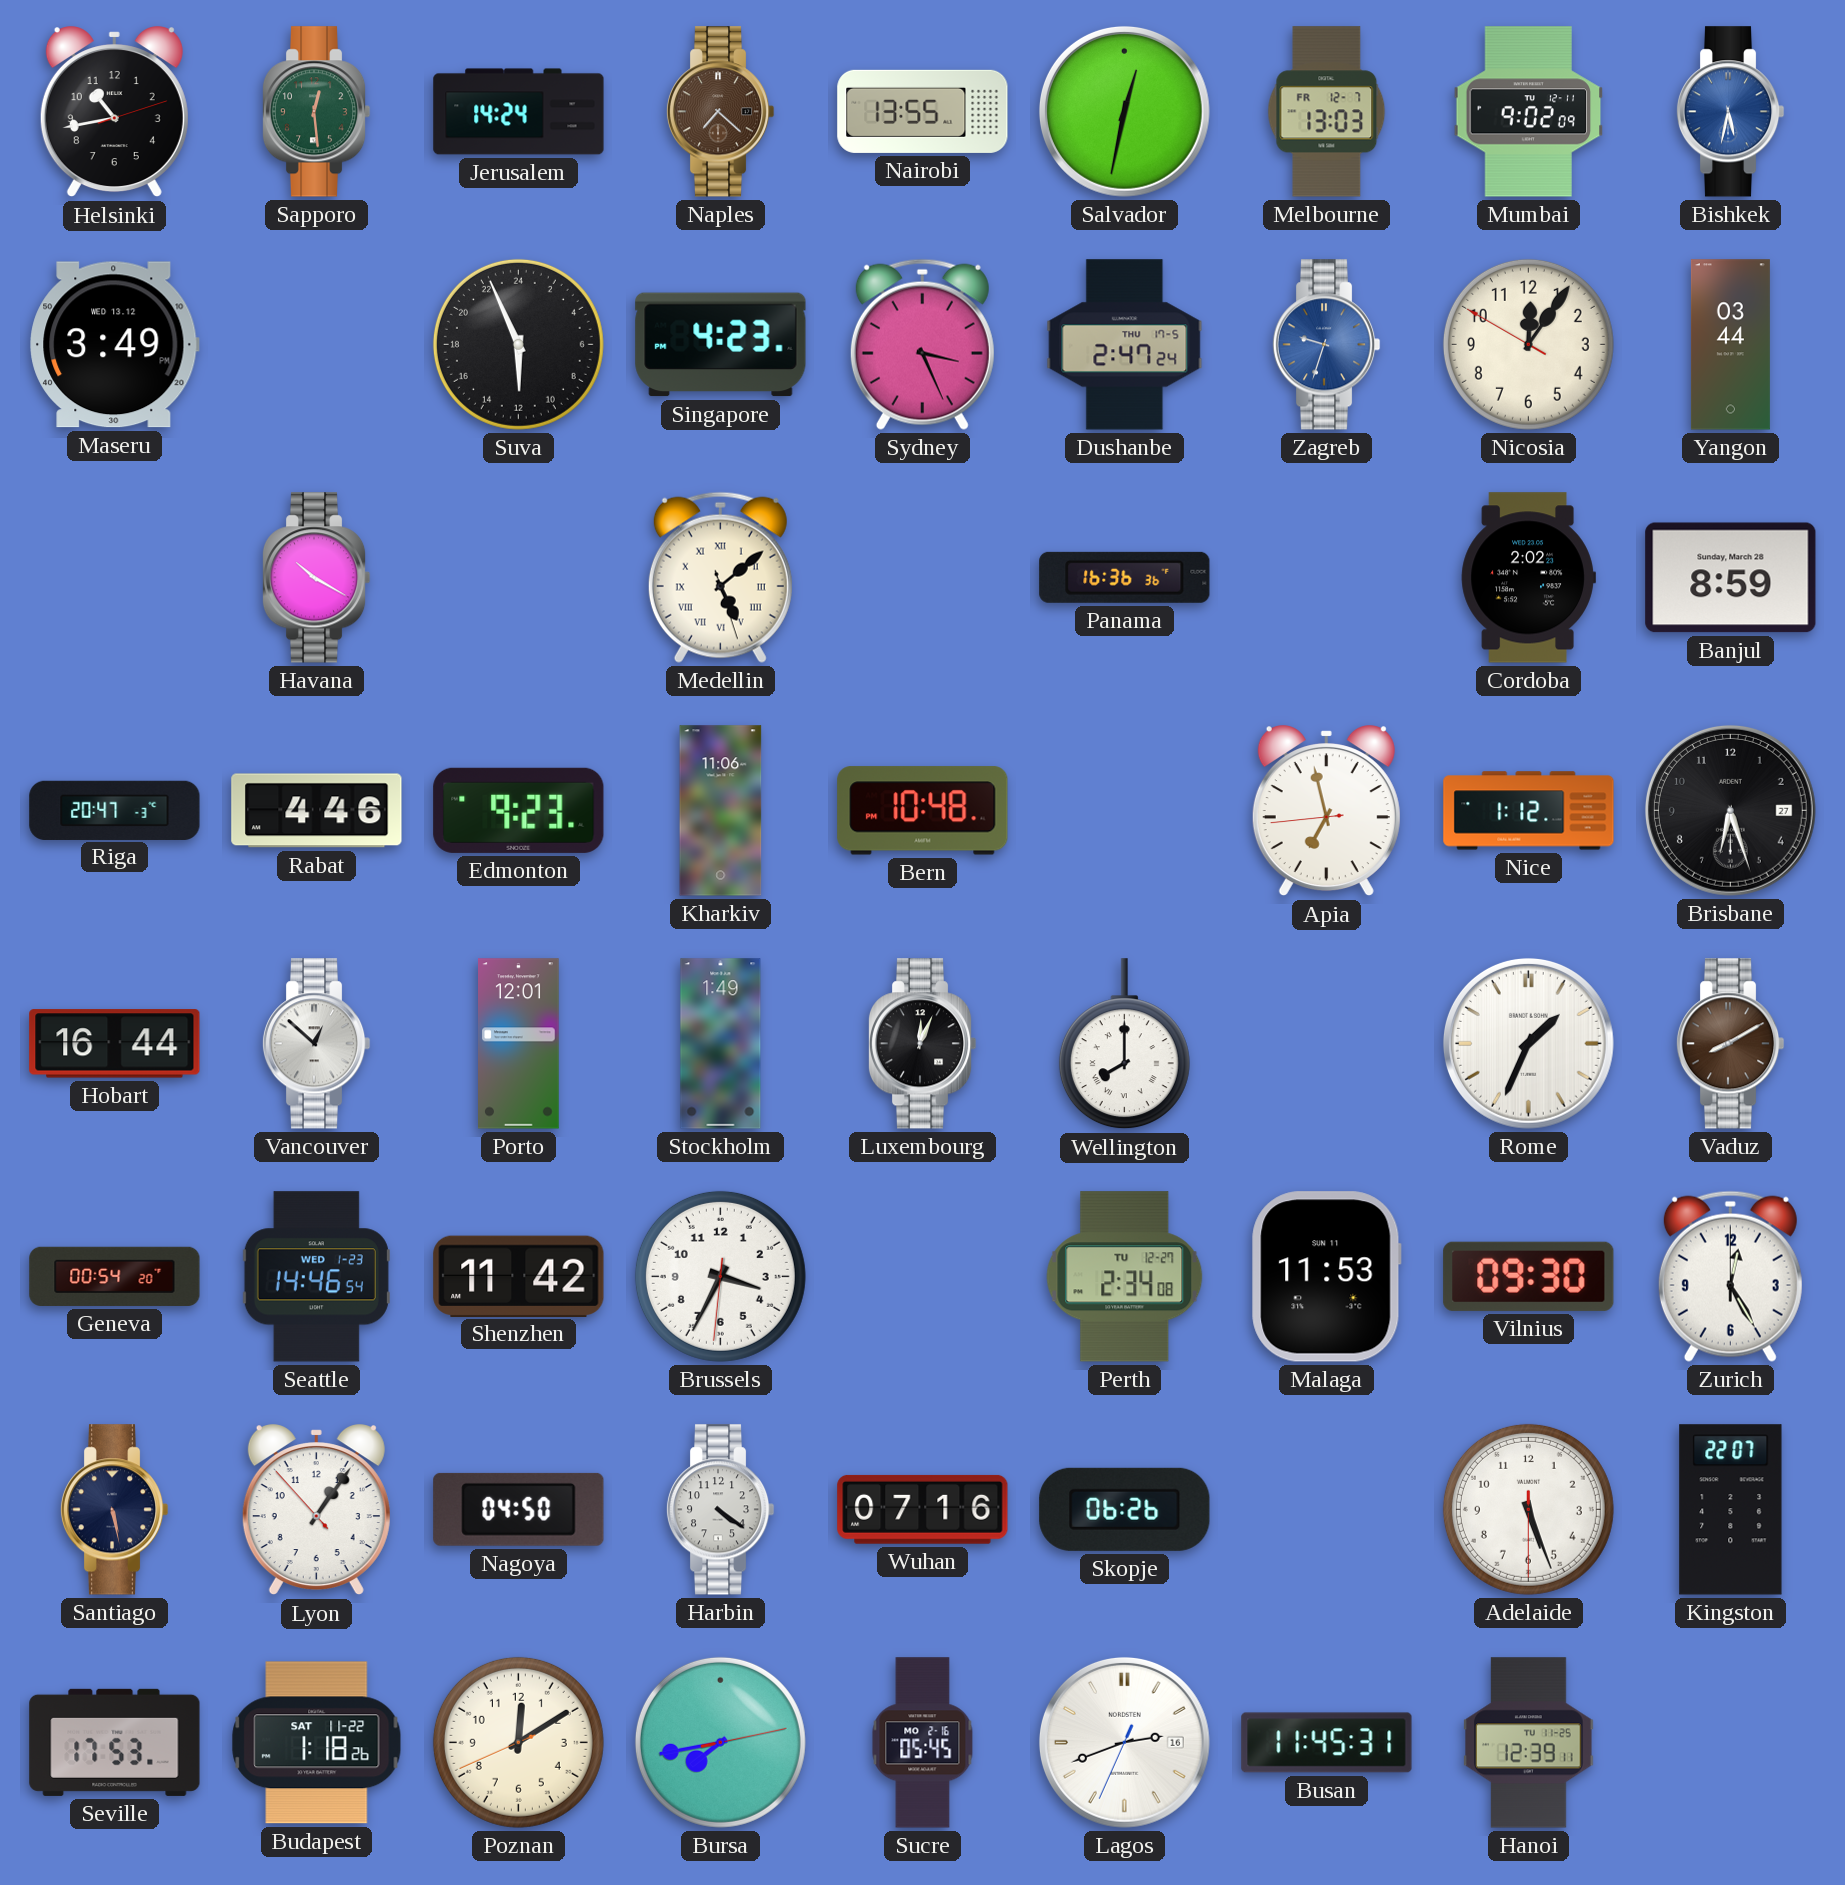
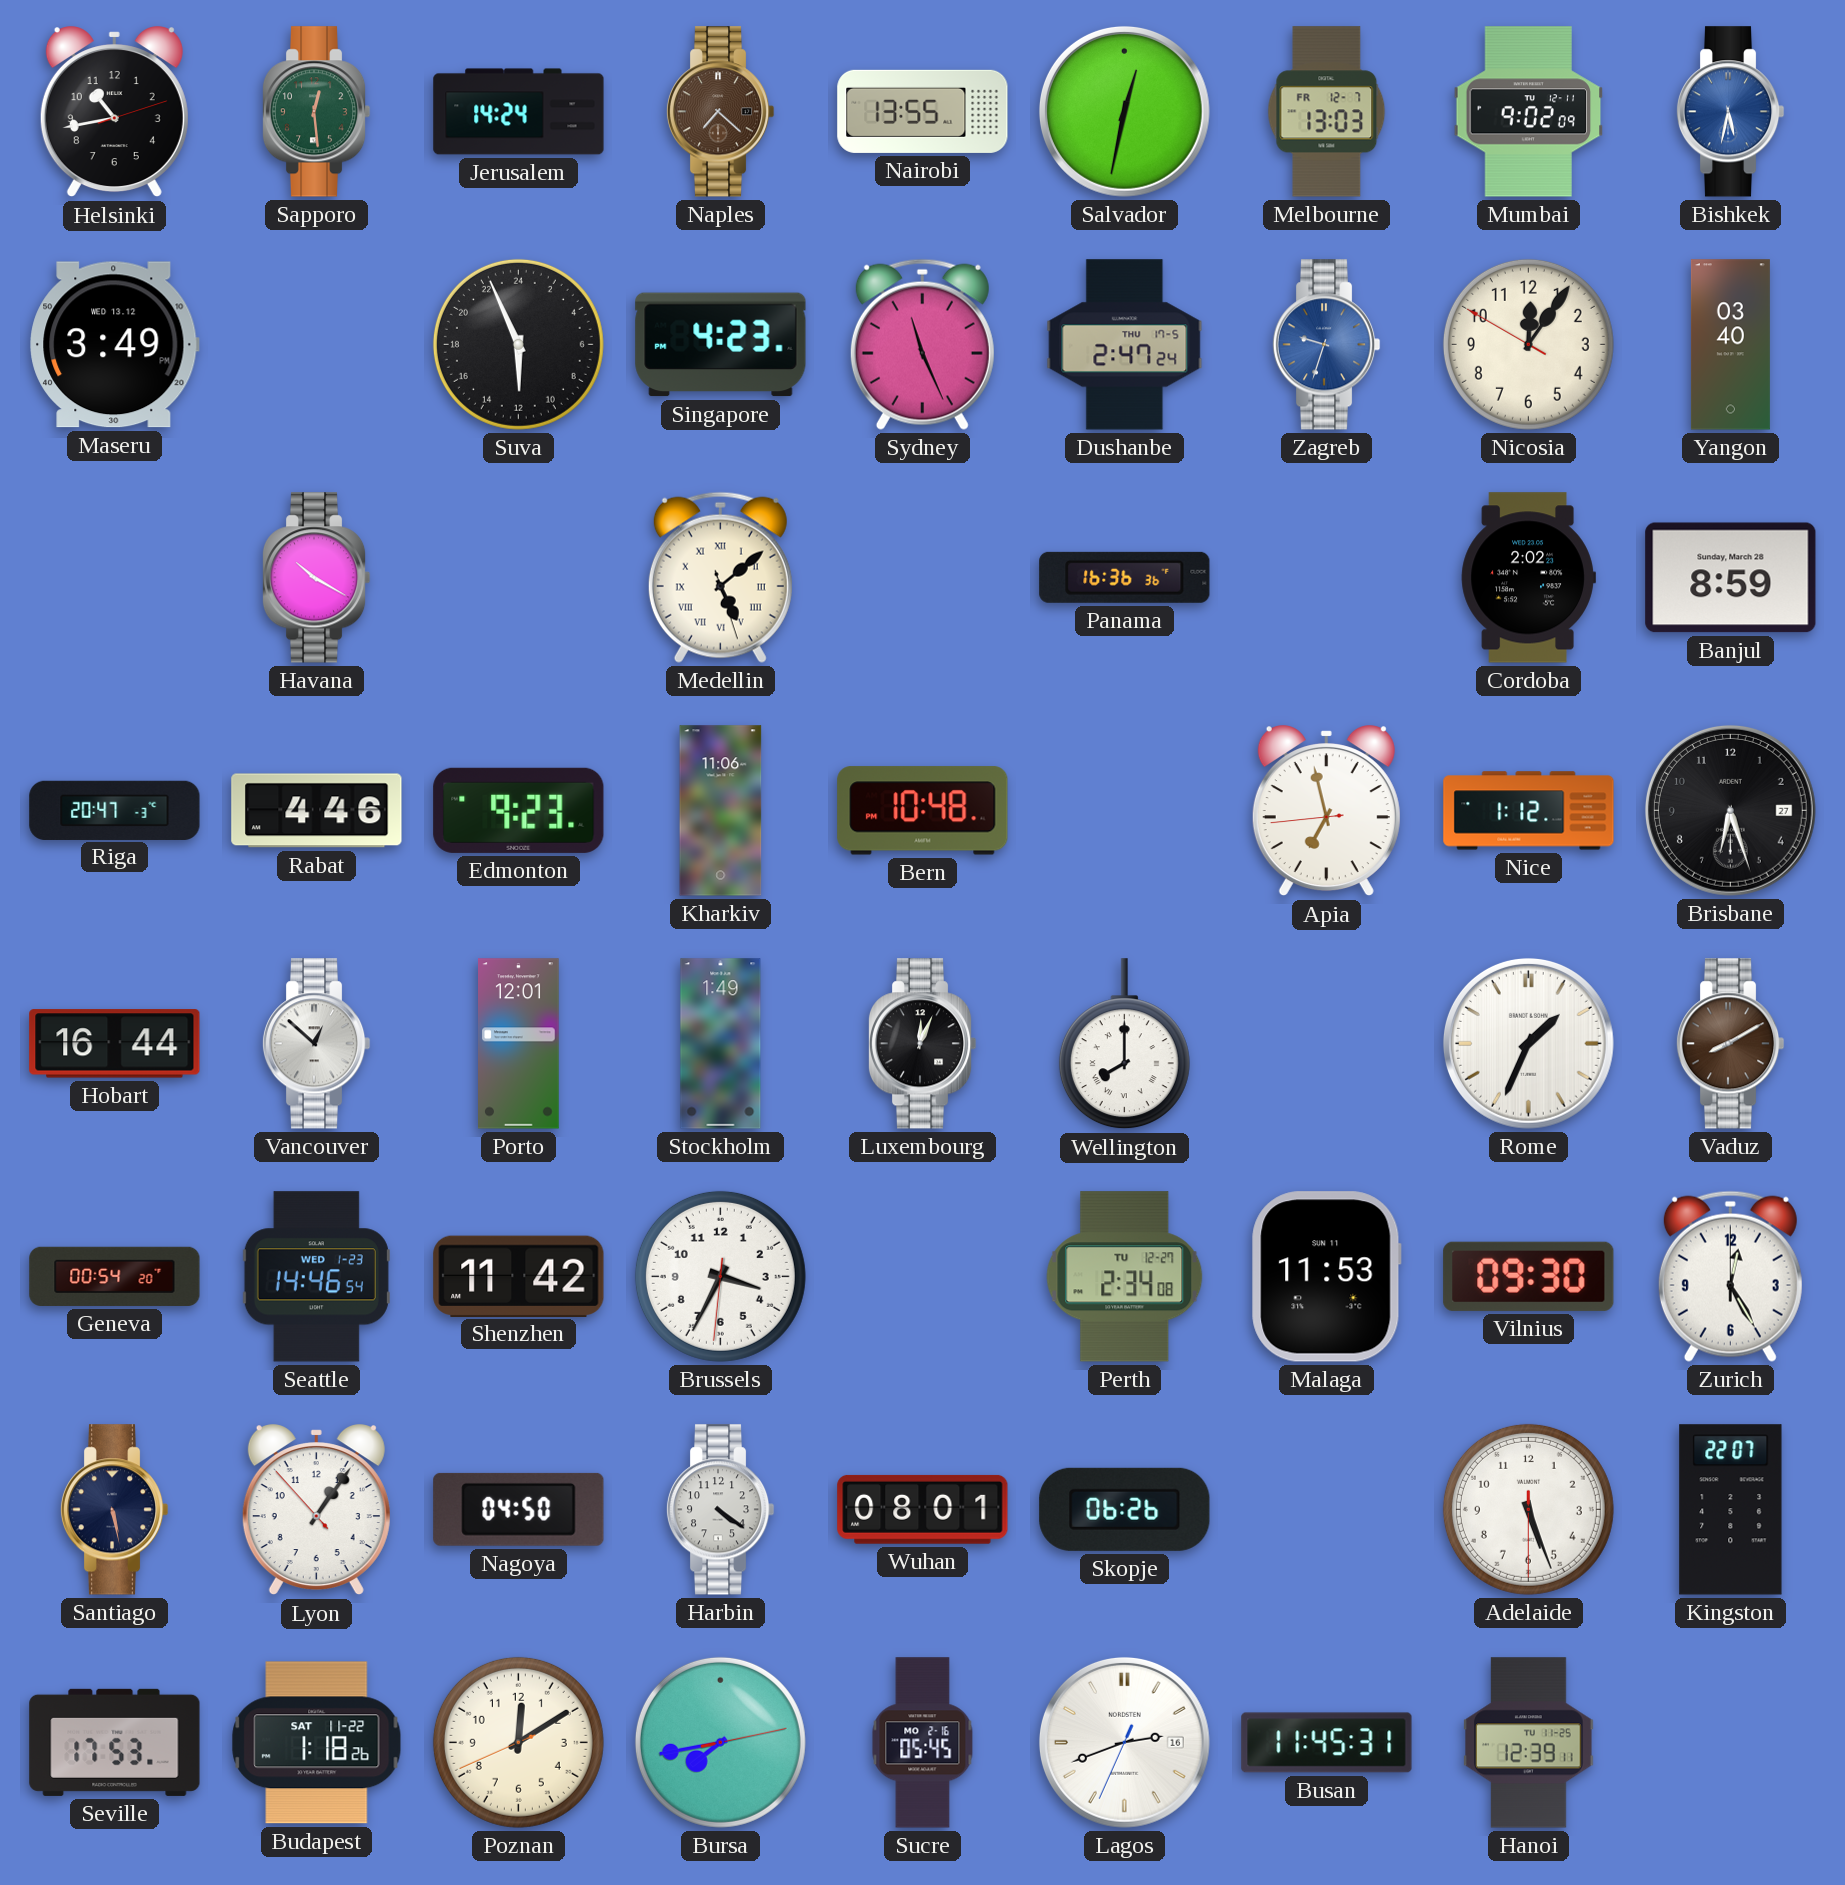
Sydney: 3:26 -> 11:26 (922, 344)
Yangon: 03:44 -> 03:40 (1730, 345)
Wuhan: 07:16 -> 08:01 (923, 1509)
